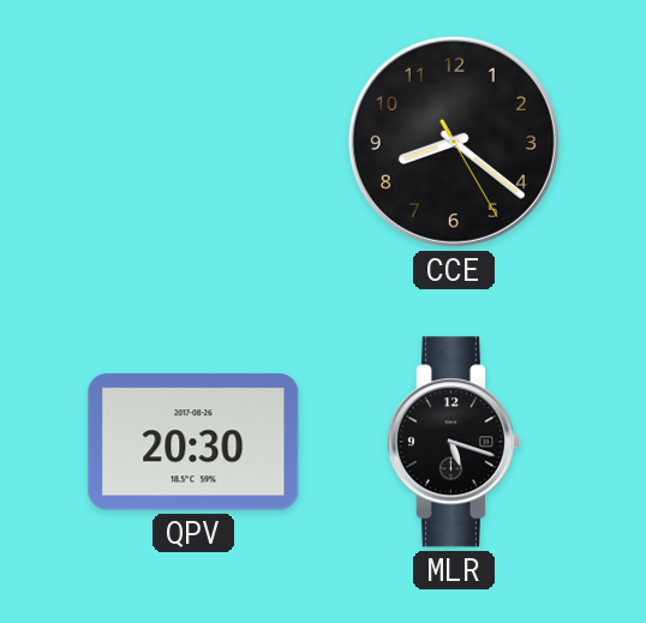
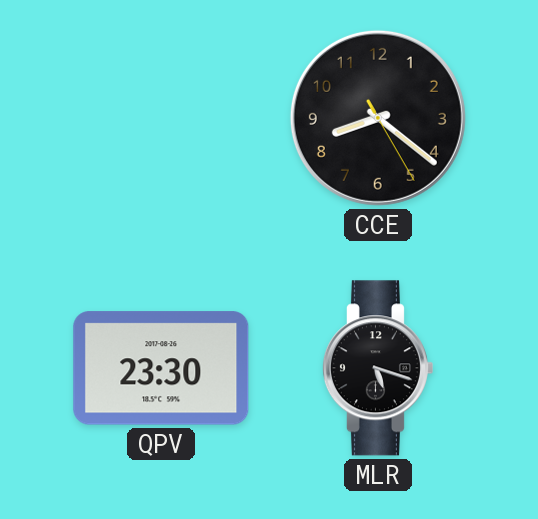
QPV: 20:30 -> 23:30 (161, 368)
